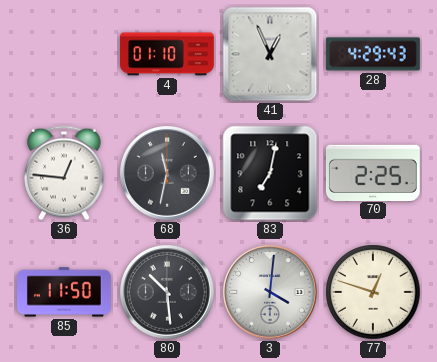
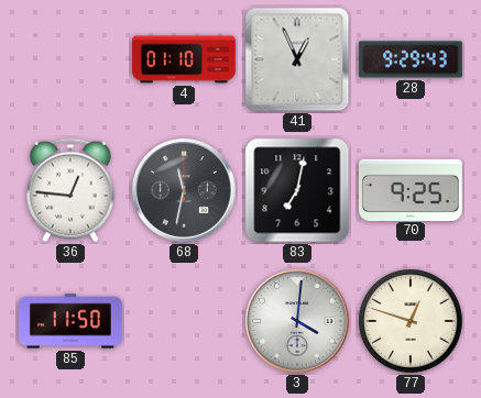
28: 4:29 -> 9:29 (411, 59)
70: 2:25 -> 9:25 (411, 189)
80: 10:29 -> none (168, 293)
